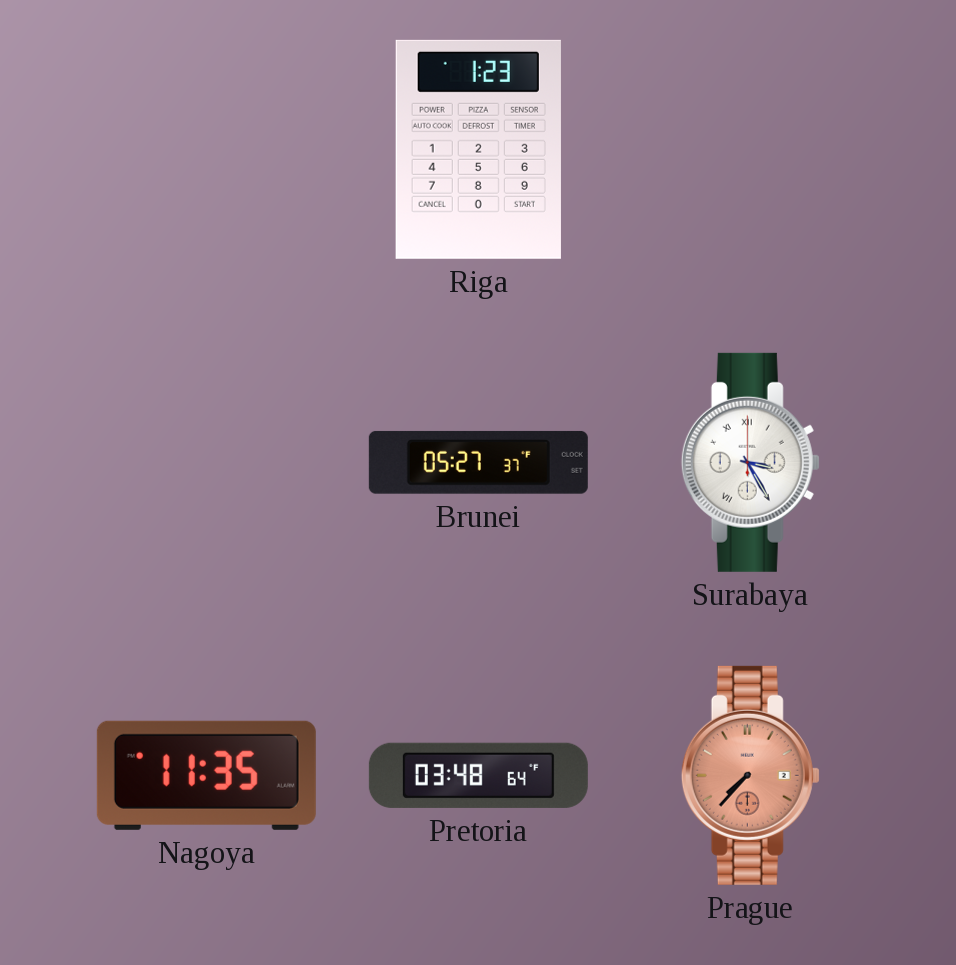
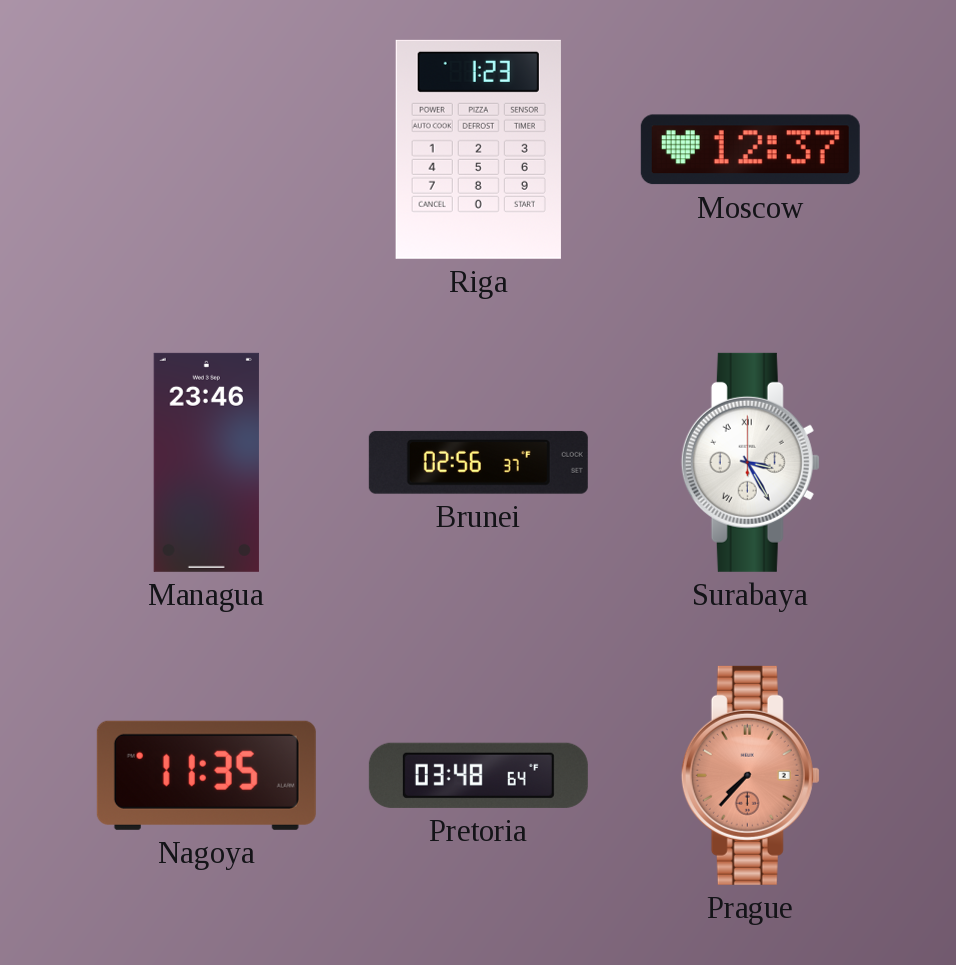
Moscow: none -> 12:37 (750, 150)
Managua: none -> 23:46 (206, 462)
Brunei: 05:27 -> 02:56 (478, 462)
